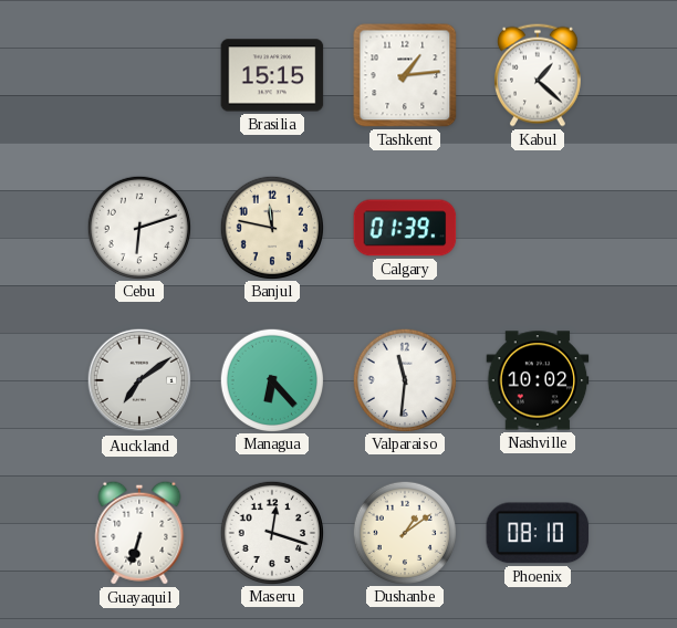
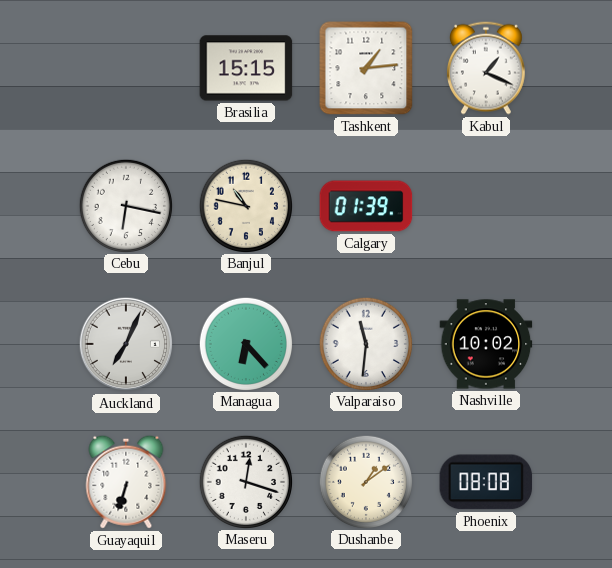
Kabul: 1:22 -> 1:19 (486, 68)
Cebu: 6:12 -> 6:17 (125, 205)
Banjul: 11:47 -> 10:47 (245, 205)
Auckland: 7:09 -> 7:04 (126, 344)
Phoenix: 08:10 -> 08:08 (486, 482)
